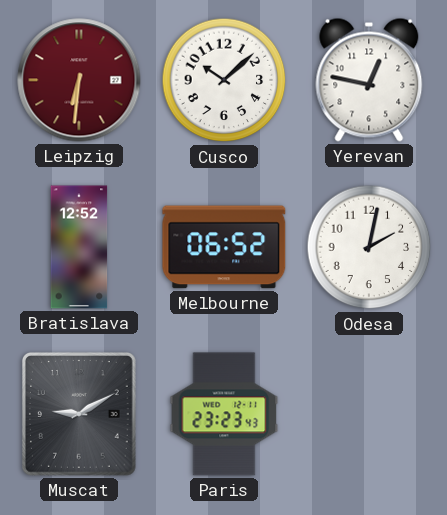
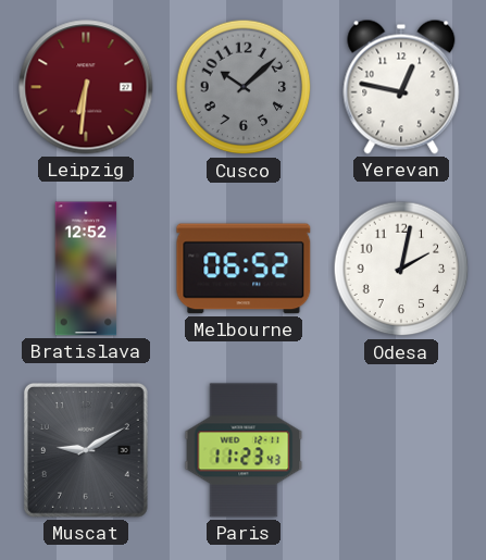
Cusco dial: white -> grey (244, 87)
Paris: 23:23 -> 11:23 (244, 450)
